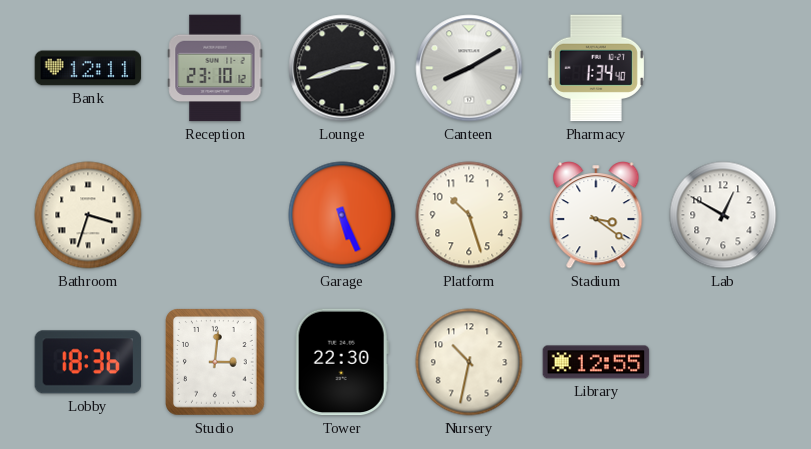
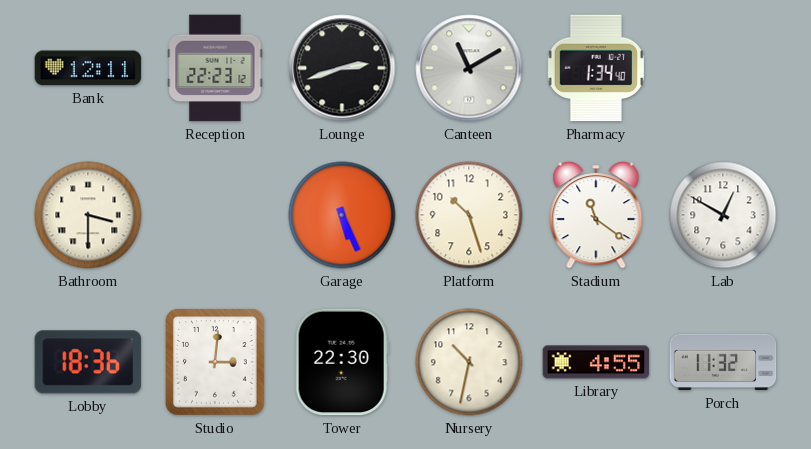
Reception: 23:10 -> 22:23 (215, 68)
Canteen: 8:10 -> 11:10 (469, 68)
Bathroom: 3:33 -> 3:30 (88, 215)
Stadium: 3:21 -> 11:21 (596, 215)
Library: 12:55 -> 4:55 (596, 362)
Porch: none -> 11:32 (723, 362)
